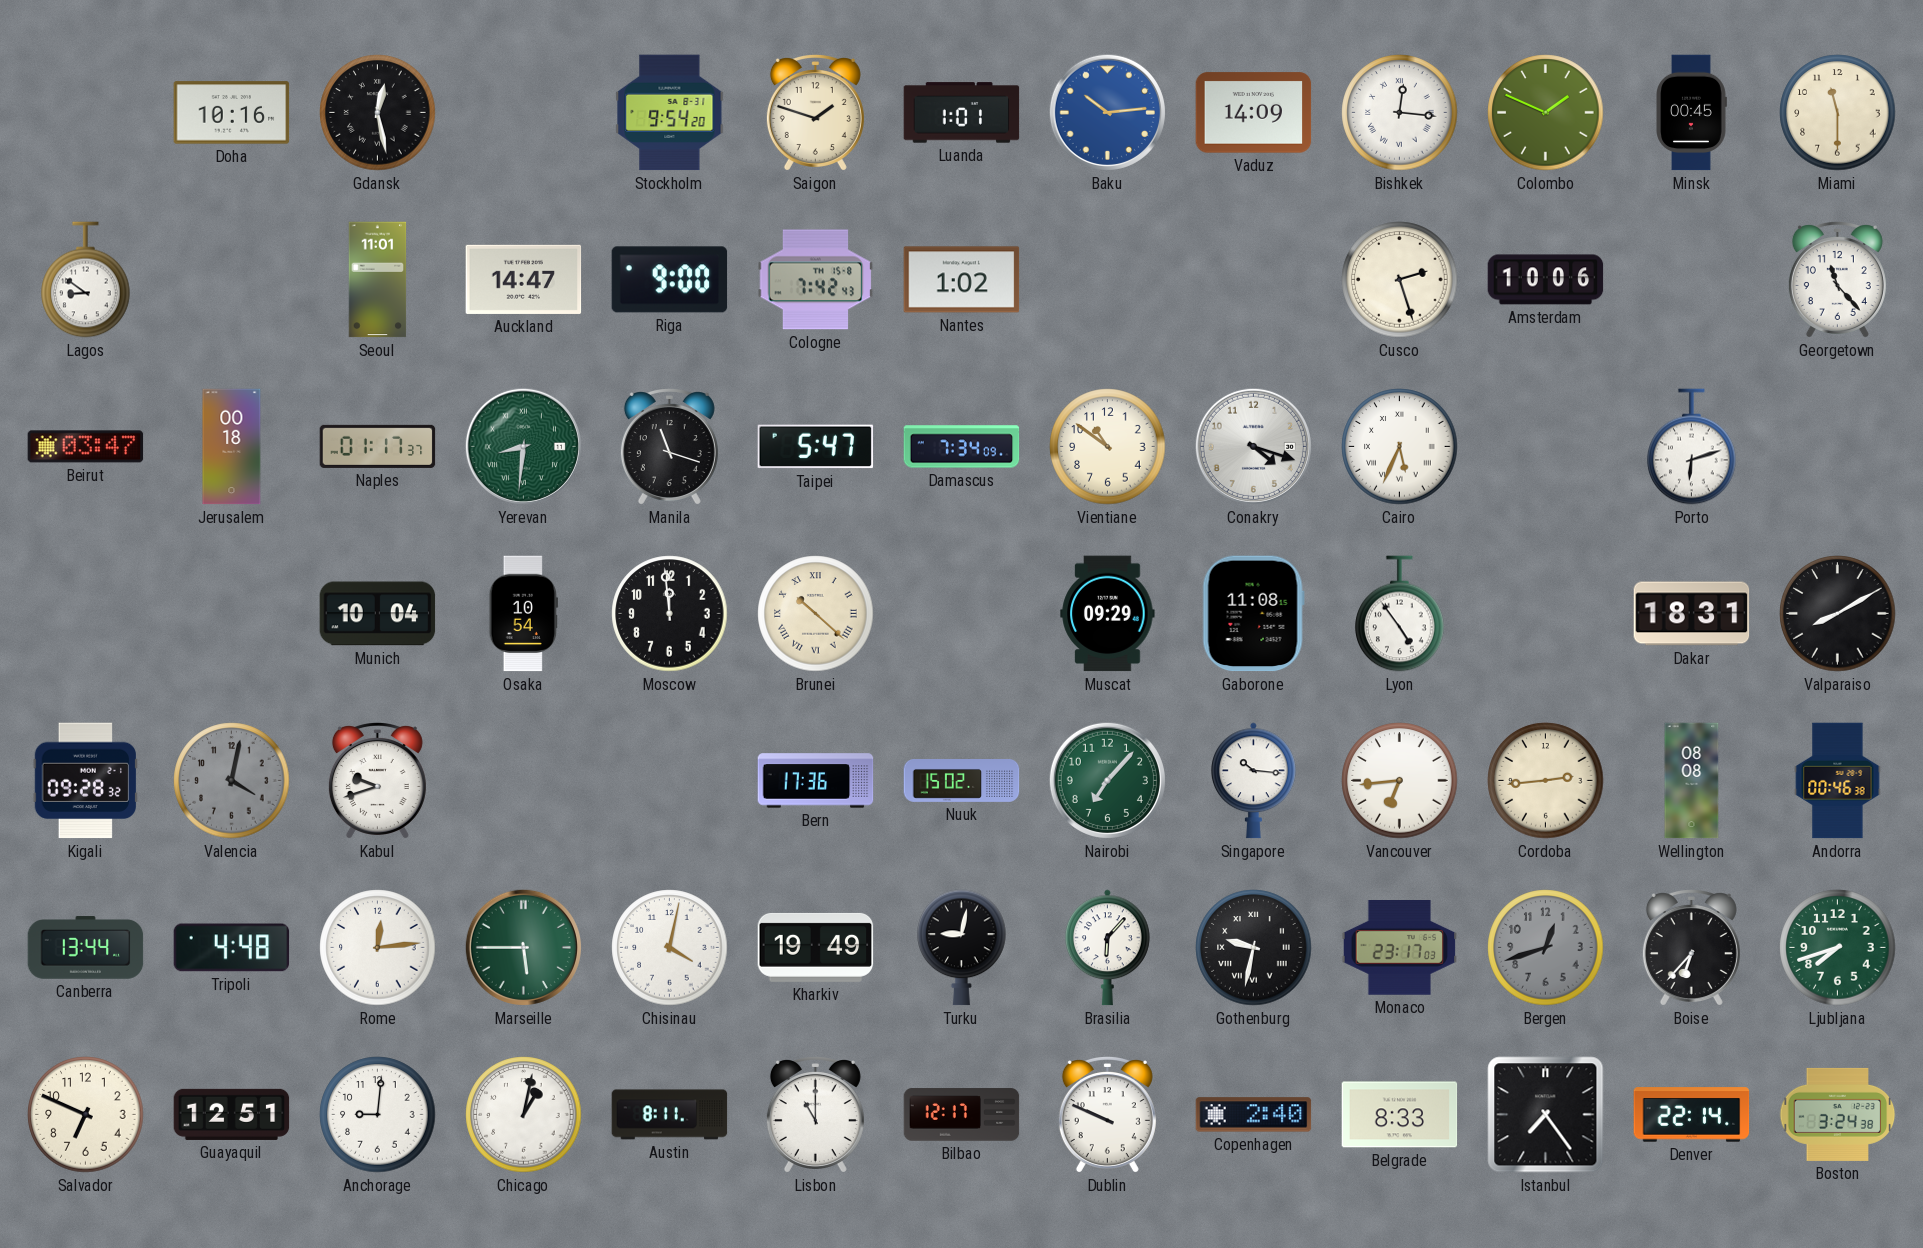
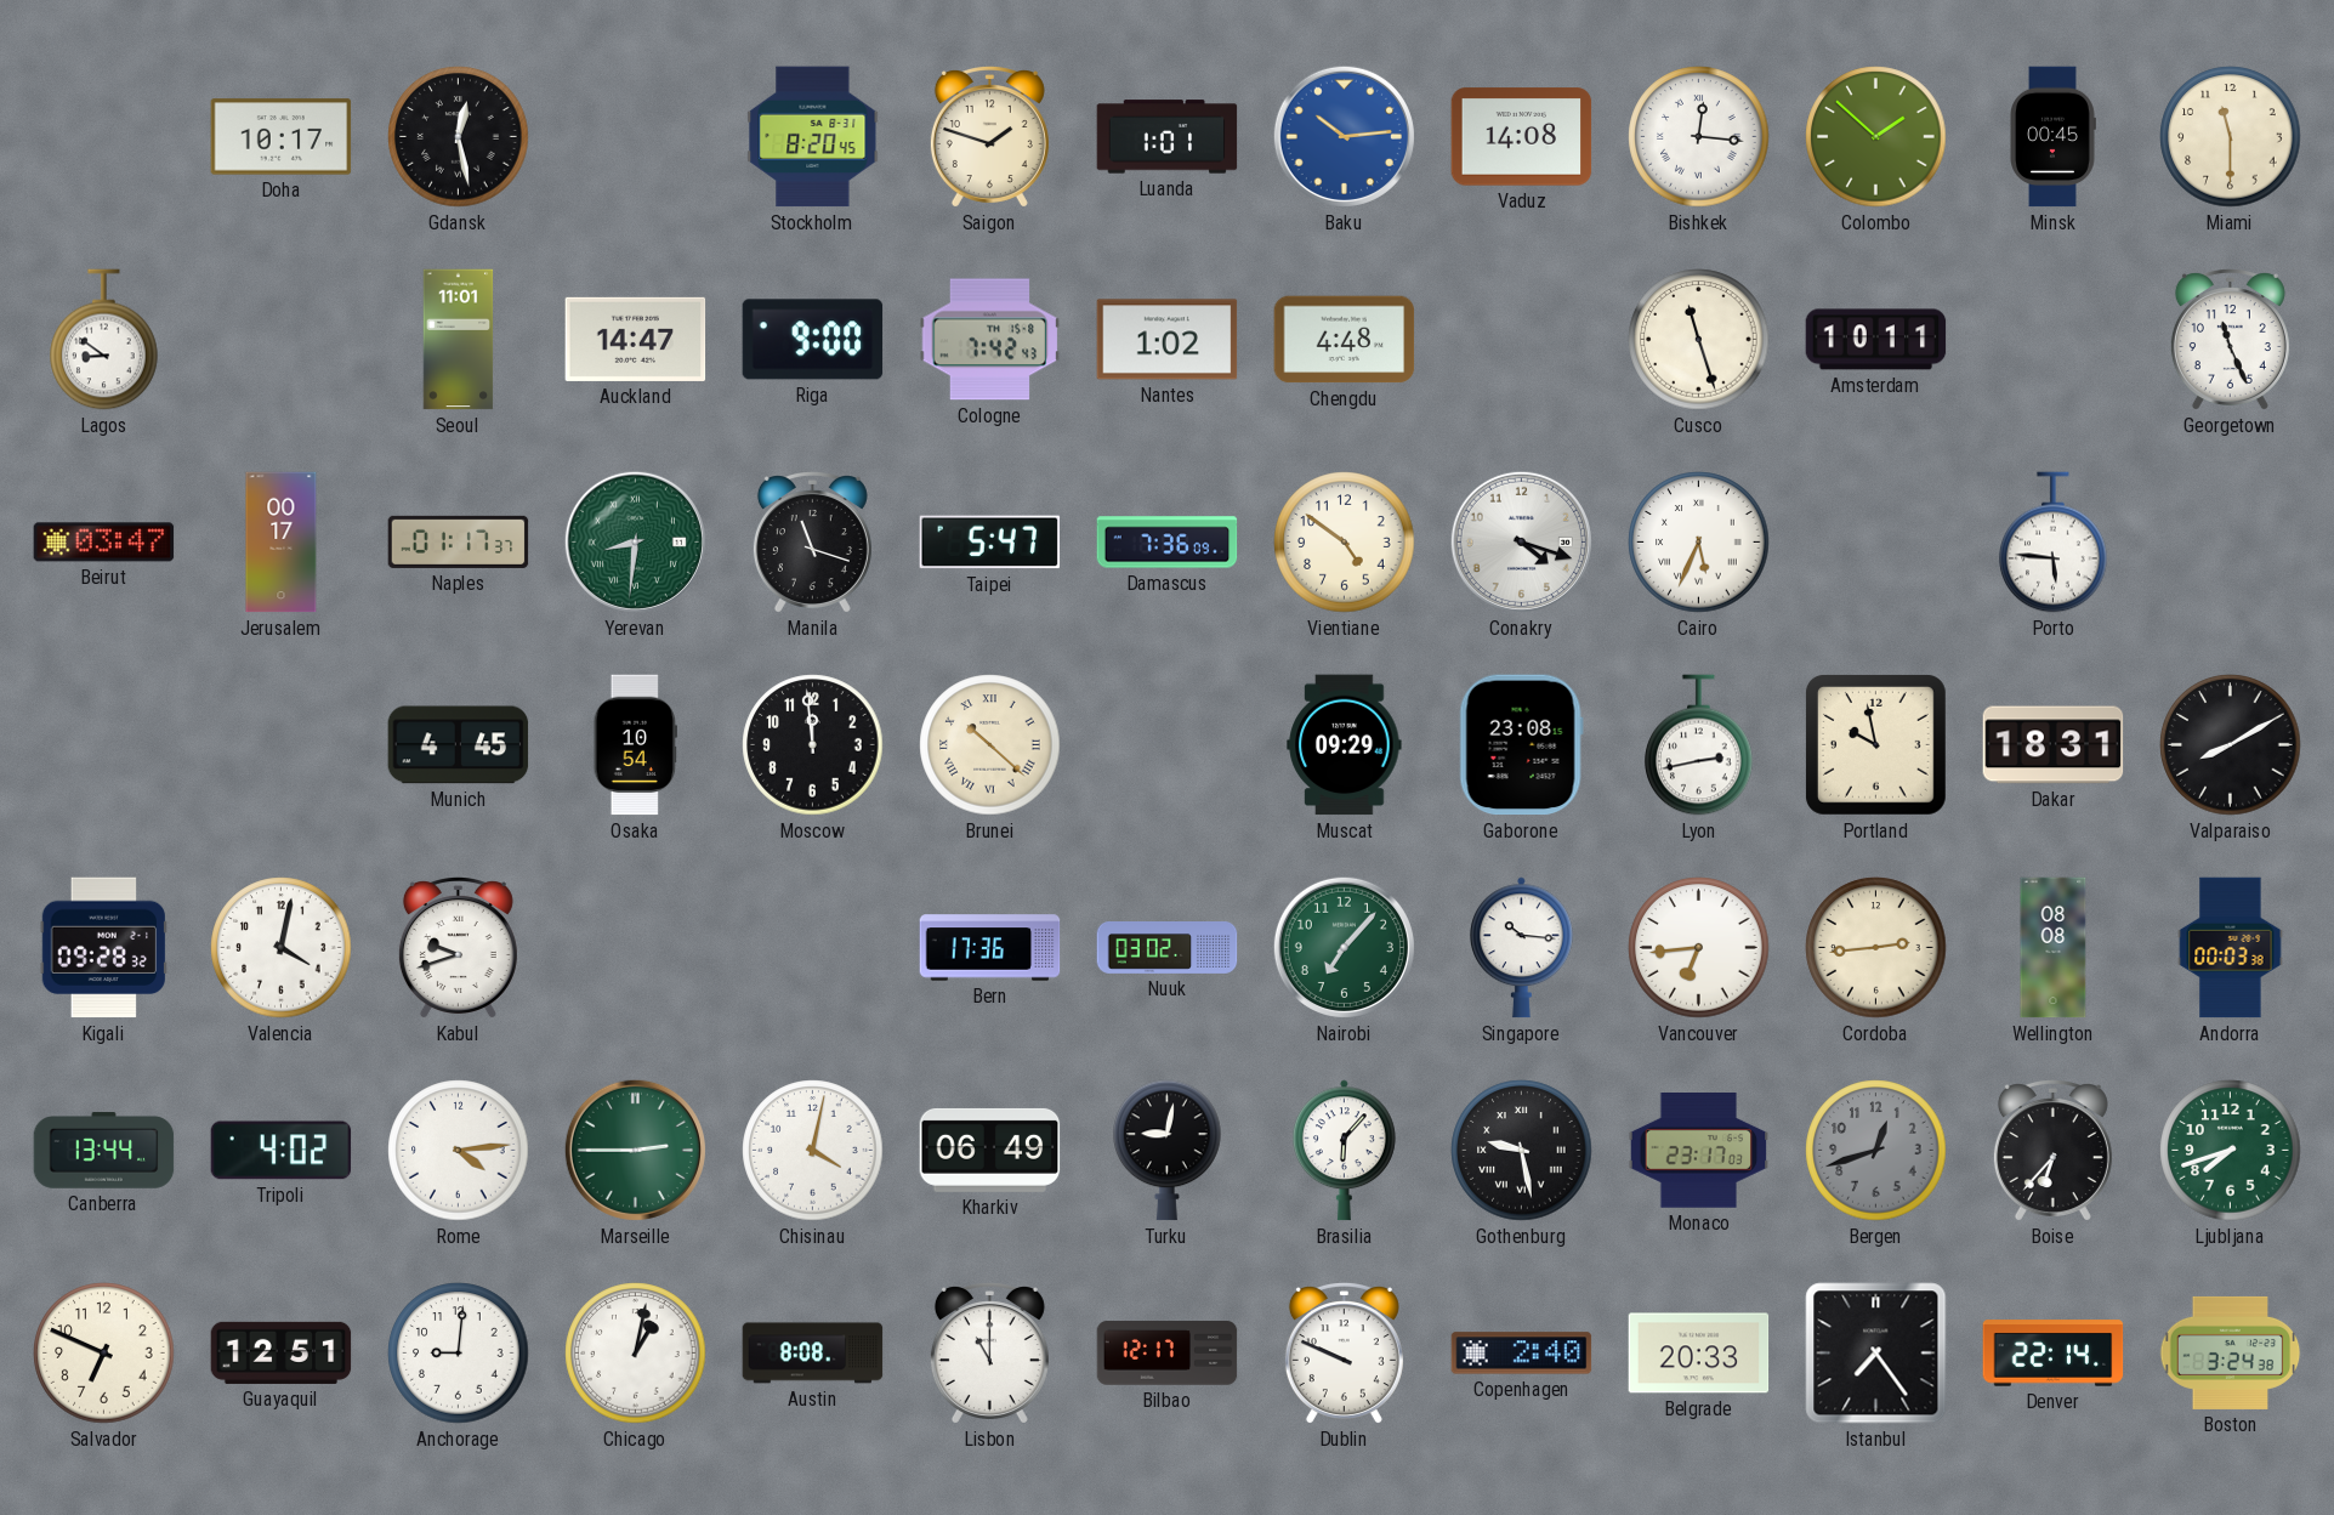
Doha: 10:16 -> 10:17 (282, 137)
Stockholm: 9:54 -> 8:20 (813, 137)
Vaduz: 14:09 -> 14:08 (1522, 137)
Colombo: 1:49 -> 1:52 (1876, 137)
Chengdu: none -> 4:48 (1345, 340)
Cusco: 2:27 -> 11:27 (1699, 340)
Amsterdam: 10:06 -> 10:11 (1876, 340)
Georgetown: 11:23 -> 11:26 (2230, 340)
Jerusalem: 00:18 -> 00:17 (282, 543)
Damascus: 7:34 -> 7:36 (1168, 543)
Vientiane: 10:51 -> 4:51 (1345, 543)
Porto: 6:12 -> 5:46 (2054, 543)
Munich: 10:04 -> 4:45 (459, 745)
Gaborone: 11:08 -> 23:08 (1521, 745)
Lyon: 4:54 -> 2:43 (1699, 745)
Portland: none -> 9:58 (1875, 744)
Valencia dial: grey -> white (282, 948)
Nuuk: 15:02 -> 03:02 (1168, 948)
Andorra: 00:46 -> 00:03 (2231, 948)
Tripoli: 4:48 -> 4:02 (282, 1151)
Rome: 12:14 -> 4:14 (459, 1151)
Marseille: 5:45 -> 2:45 (635, 1150)
Kharkiv: 19:49 -> 06:49 (990, 1150)
Gothenburg: 9:32 -> 9:28 (1522, 1151)
Austin: 8:11 -> 8:08 (813, 1354)
Belgrade: 8:33 -> 20:33 (1699, 1354)
